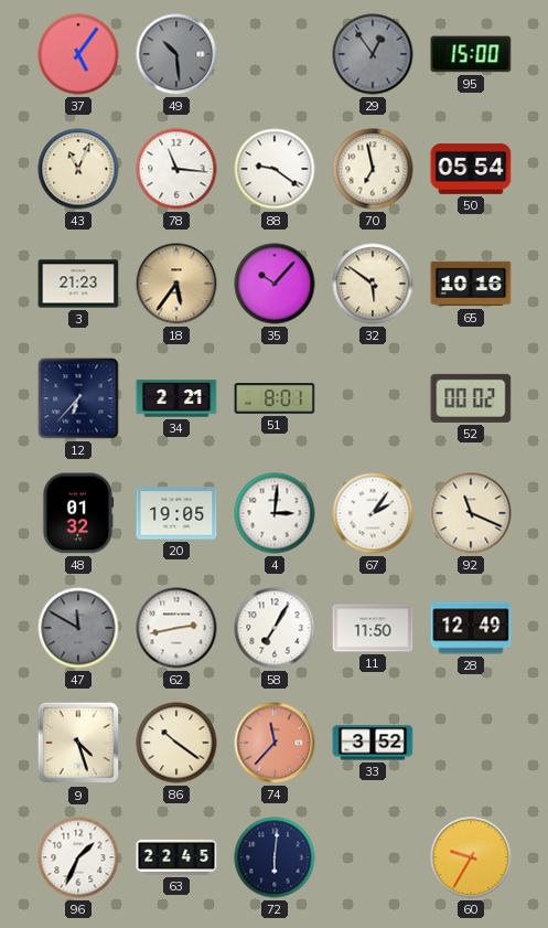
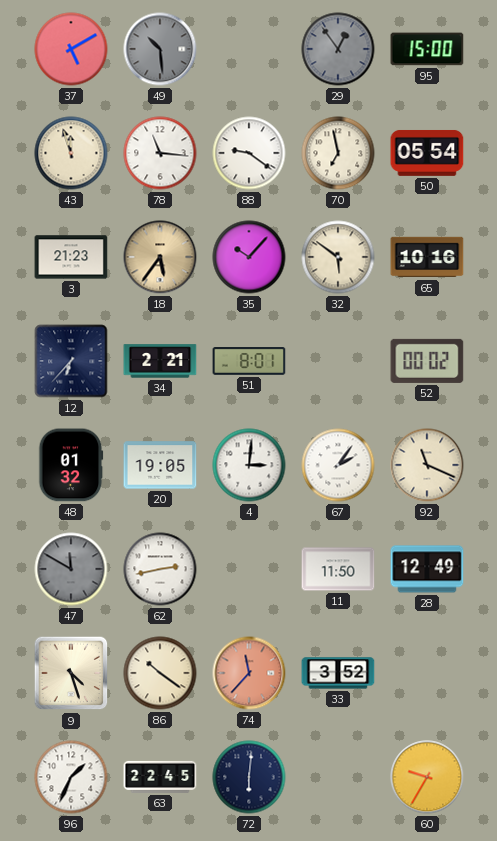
37: 5:06 -> 5:10 (71, 49)
43: 11:04 -> 11:57 (71, 153)
58: 7:05 -> none (275, 628)
